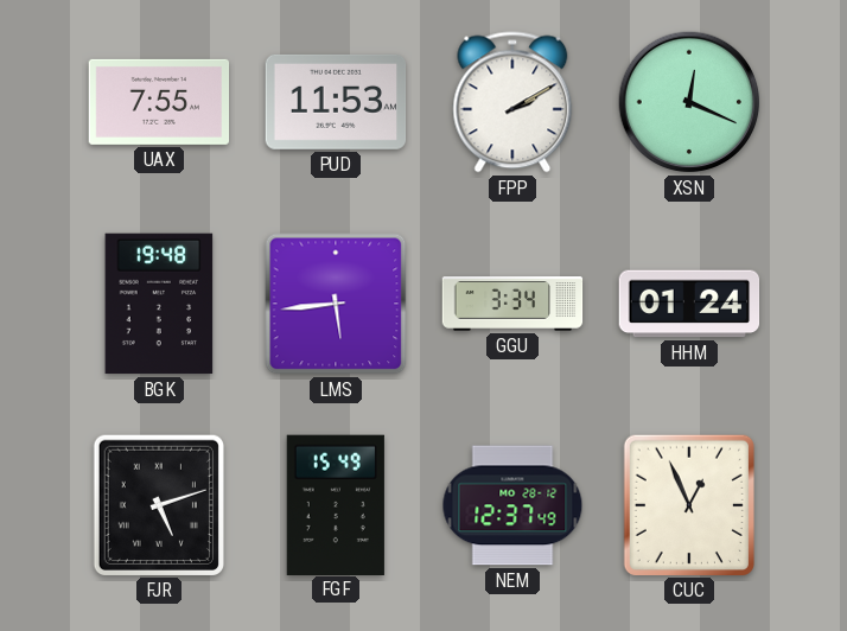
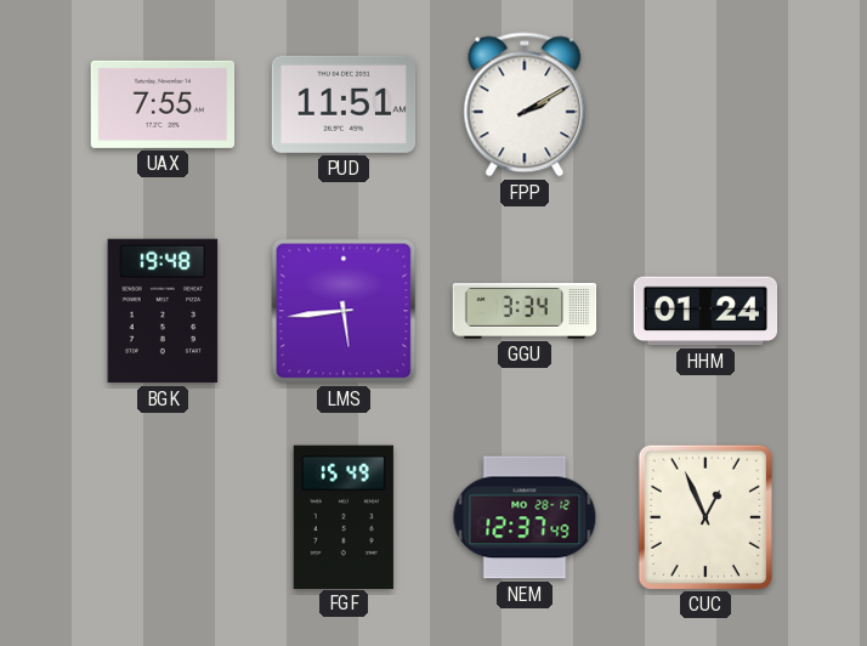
PUD: 11:53 -> 11:51 (344, 104)
XSN: 12:19 -> none (689, 102)
FJR: 5:12 -> none (159, 504)
